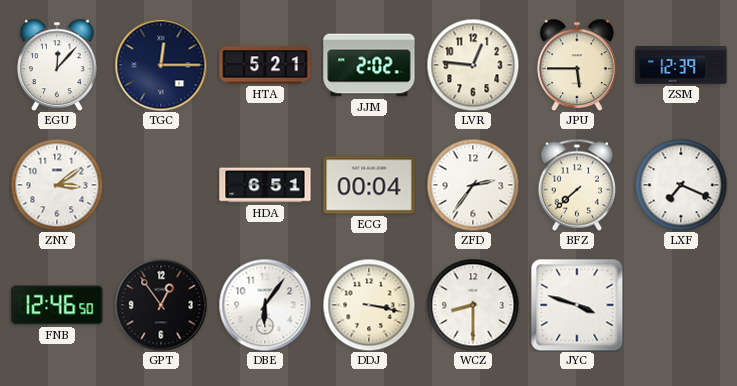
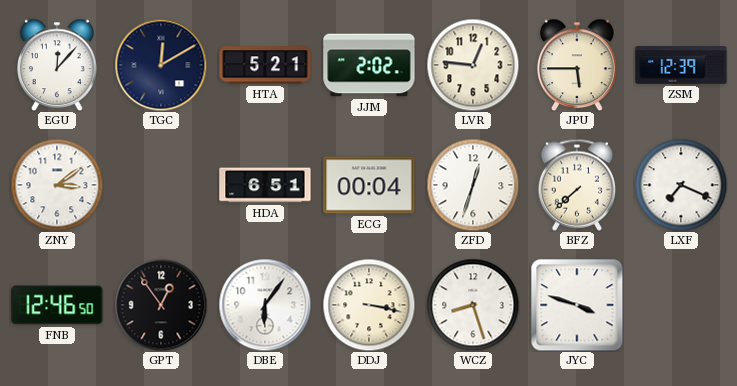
TGC: 12:15 -> 12:10 (161, 65)
ZFD: 2:36 -> 12:33 (473, 185)
WCZ: 8:30 -> 8:27 (473, 305)
